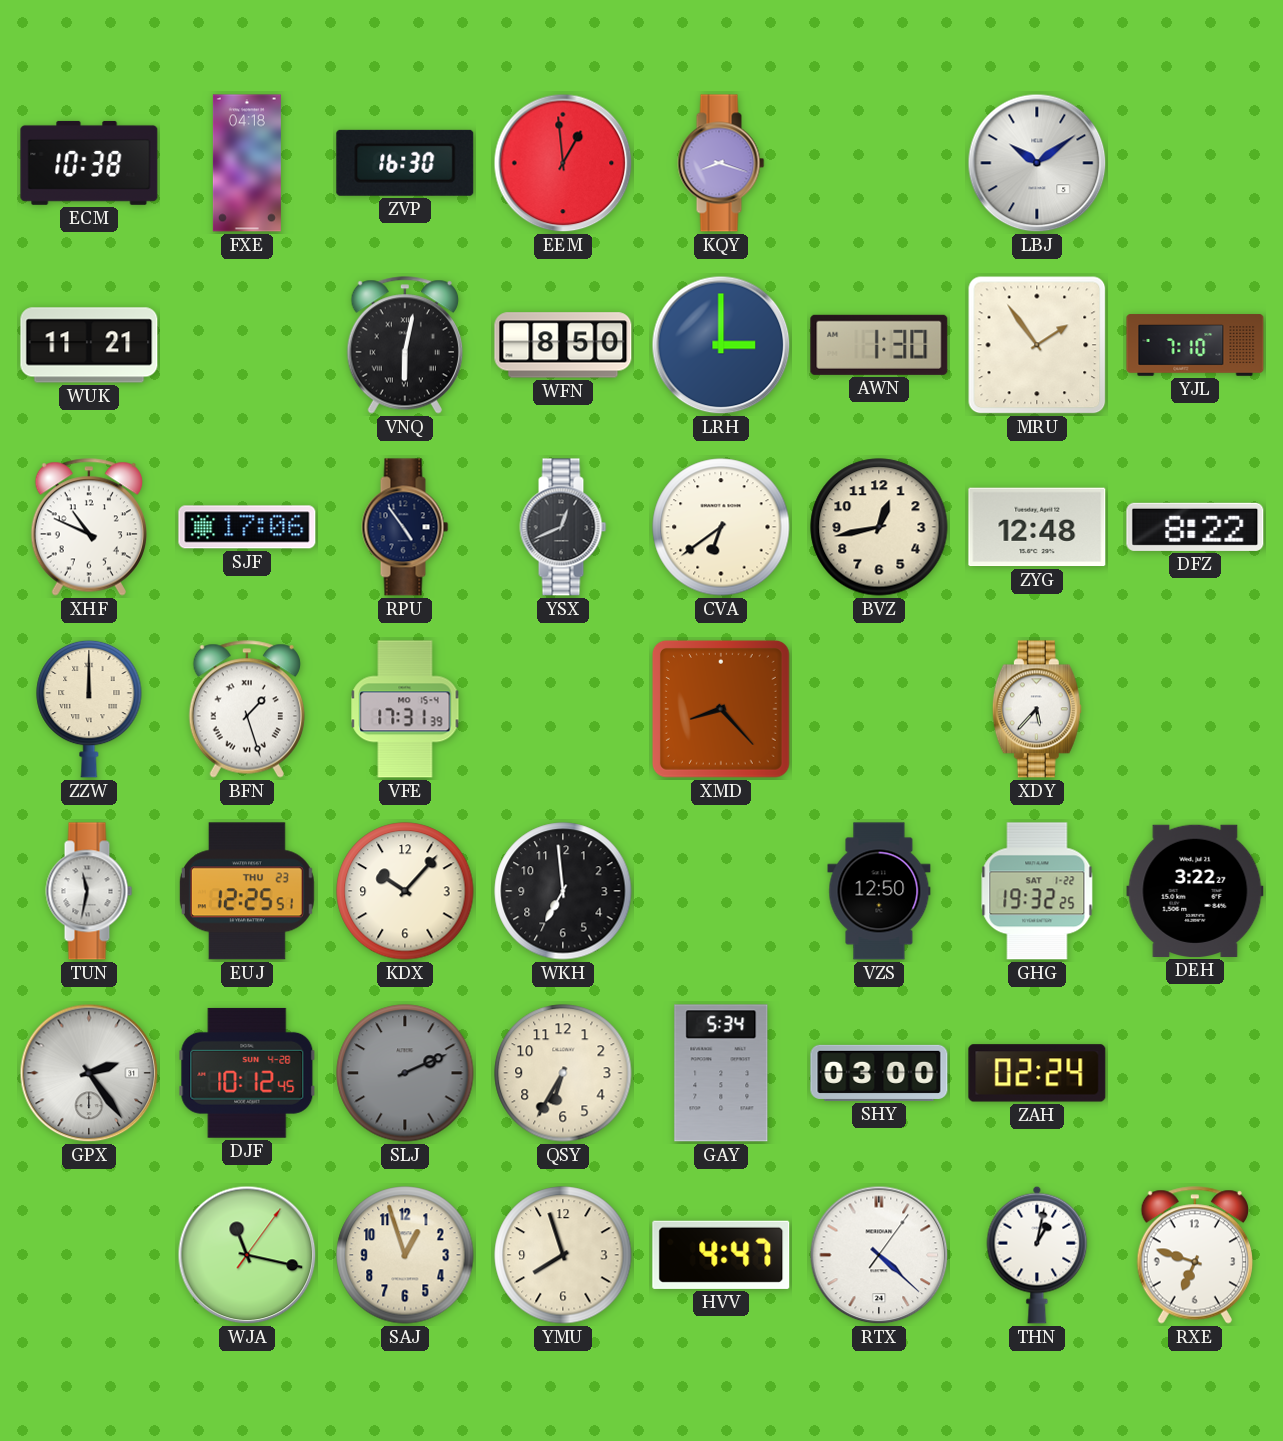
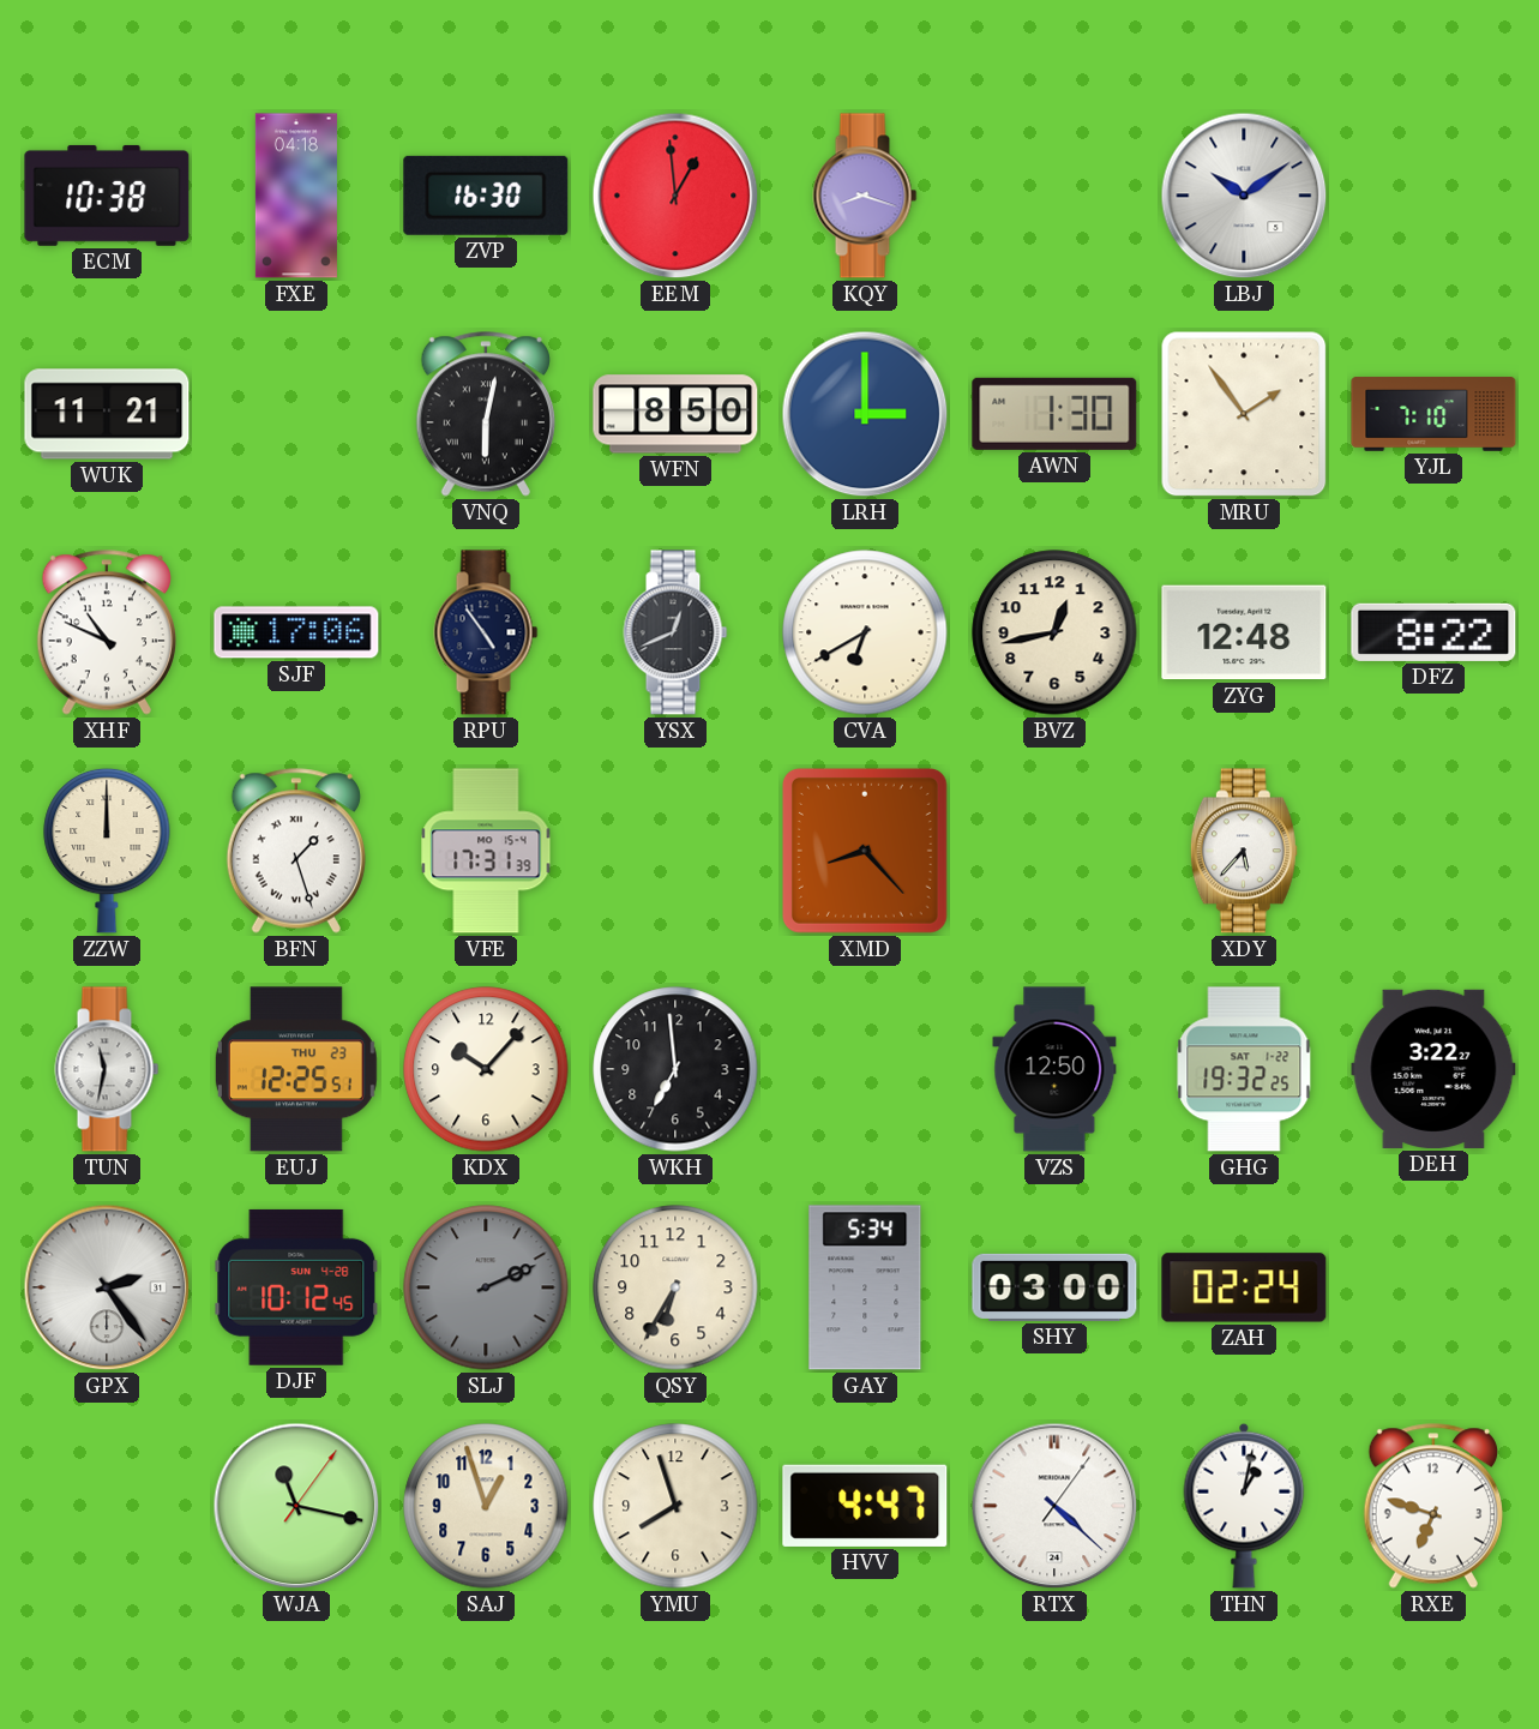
CVA: 6:39 -> 6:40 (865, 632)
